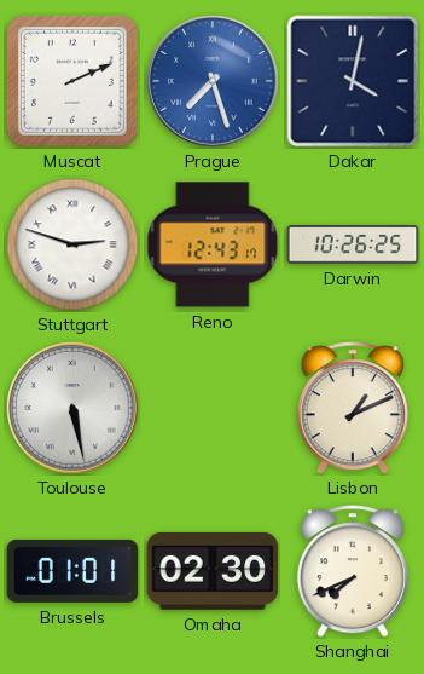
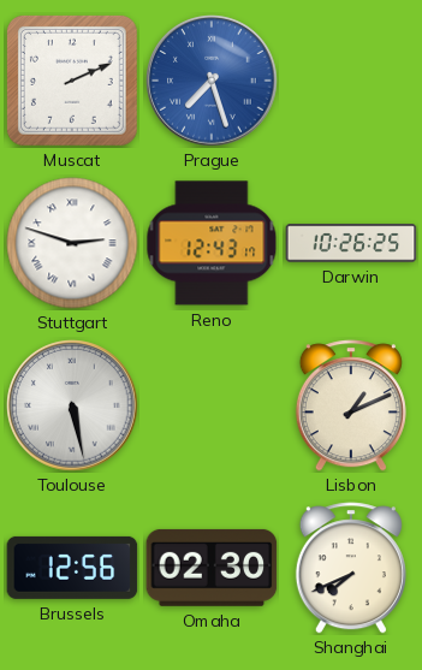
Dakar: 4:02 -> none (353, 81)
Brussels: 01:01 -> 12:56 (72, 568)
